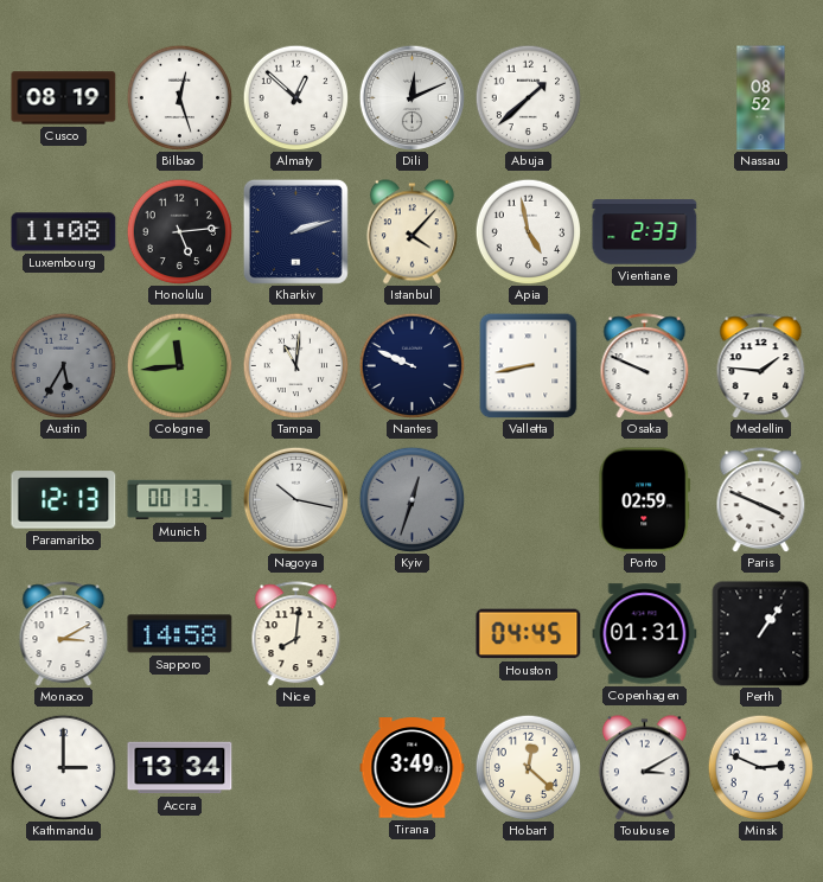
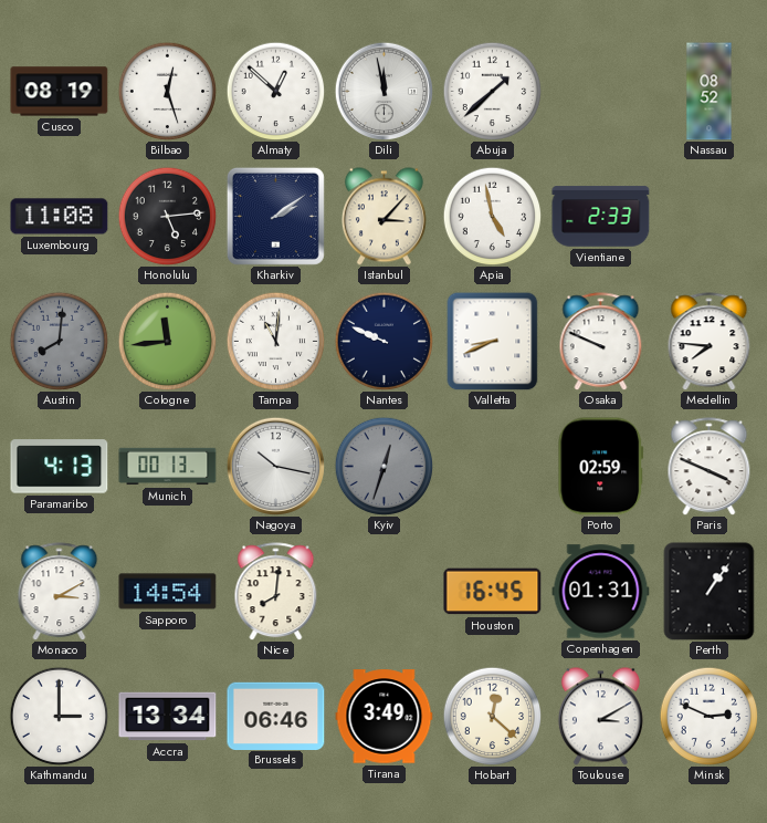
Dili: 12:11 -> 11:58 (383, 91)
Kharkiv: 2:12 -> 2:09 (275, 216)
Istanbul: 4:07 -> 3:07 (383, 217)
Austin: 5:35 -> 8:01 (59, 341)
Valletta: 8:43 -> 8:41 (493, 341)
Medellin: 1:46 -> 7:46 (710, 342)
Paramaribo: 12:13 -> 4:13 (60, 467)
Sapporo: 14:58 -> 14:54 (168, 592)
Houston: 04:45 -> 16:45 (493, 592)
Brussels: none -> 06:46 (276, 716)
